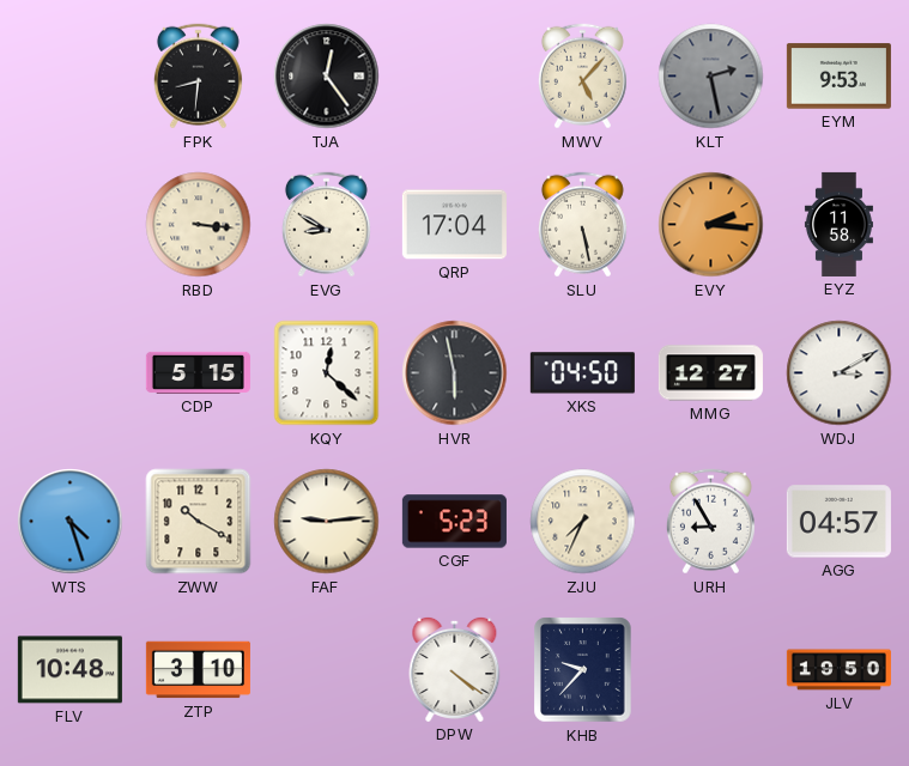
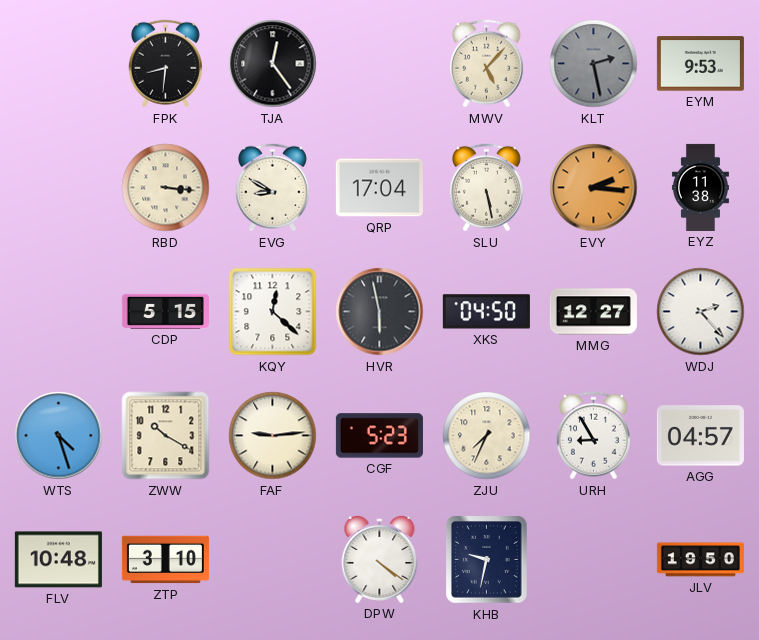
EYZ: 11:58 -> 11:38 (700, 187)
WDJ: 3:10 -> 2:23 (701, 312)
KHB: 9:37 -> 9:32 (487, 560)
